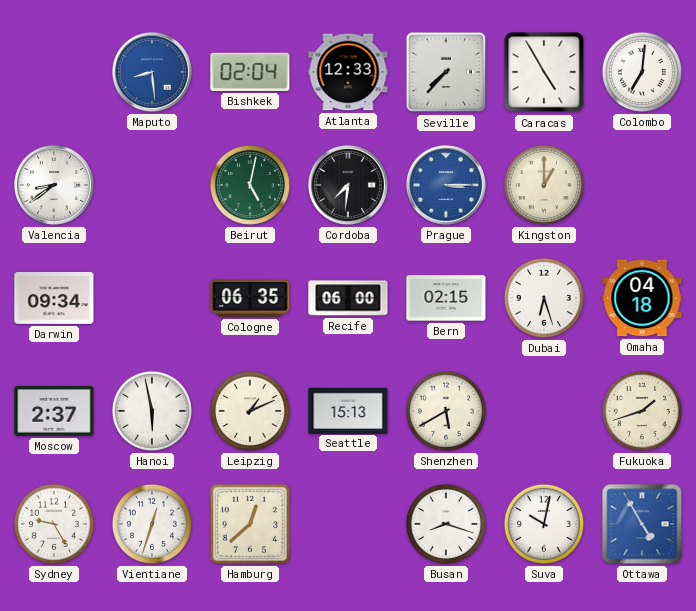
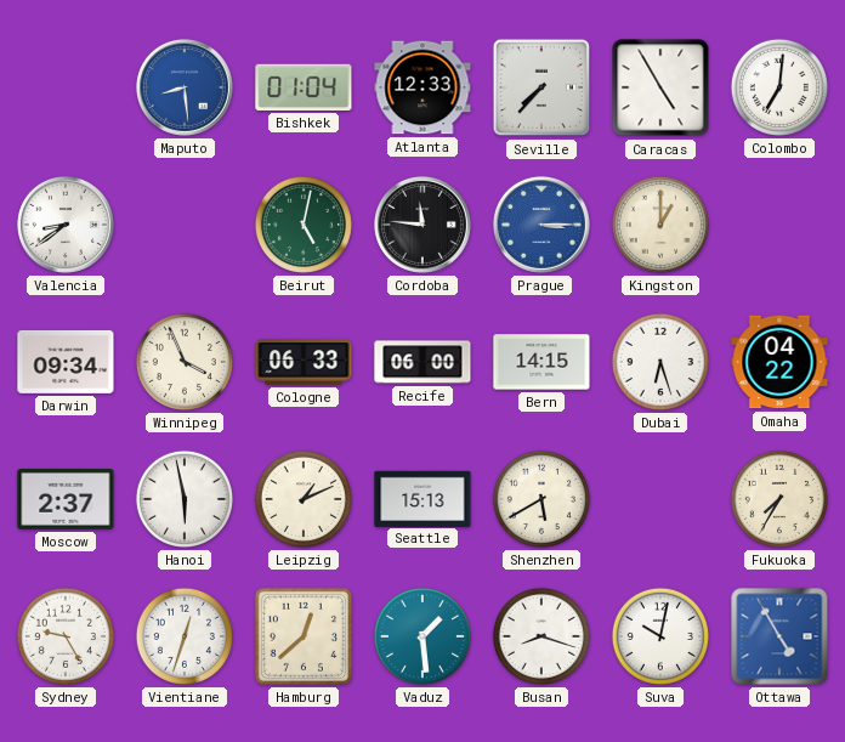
Bishkek: 02:04 -> 01:04 (304, 87)
Cordoba: 7:31 -> 11:46 (422, 225)
Winnipeg: none -> 3:56 (185, 362)
Cologne: 06:35 -> 06:33 (304, 362)
Bern: 02:15 -> 14:15 (541, 362)
Omaha: 04:18 -> 04:22 (779, 362)
Fukuoka: 1:42 -> 7:35 (779, 499)
Vaduz: none -> 1:29 (422, 636)
